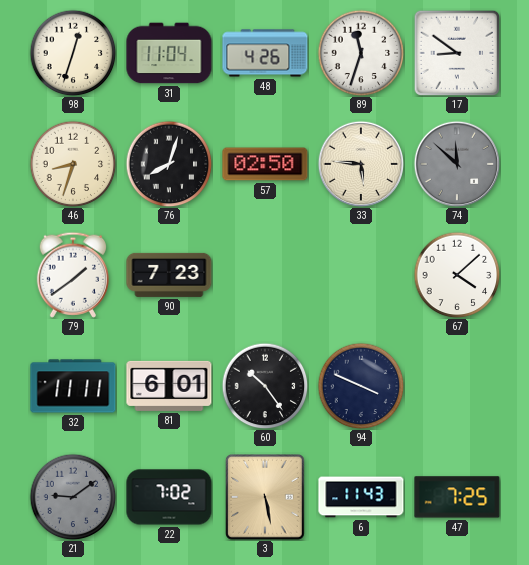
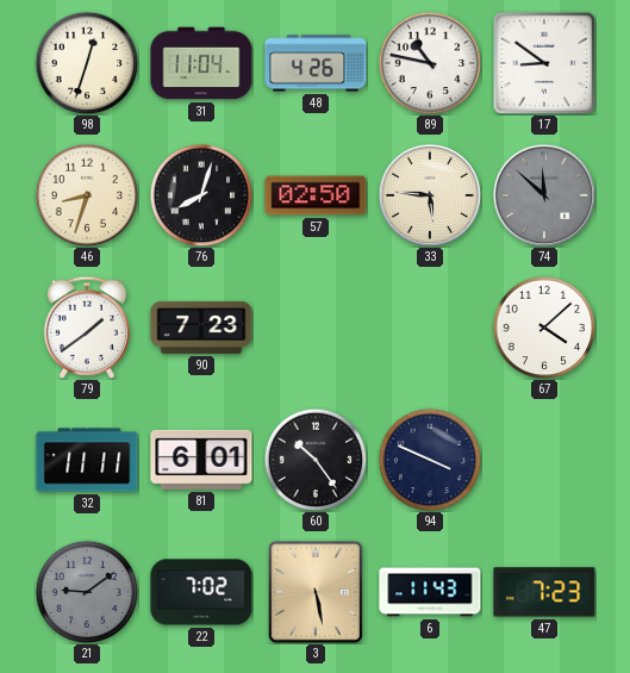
89: 11:33 -> 10:47 (430, 63)
47: 7:25 -> 7:23 (544, 592)
